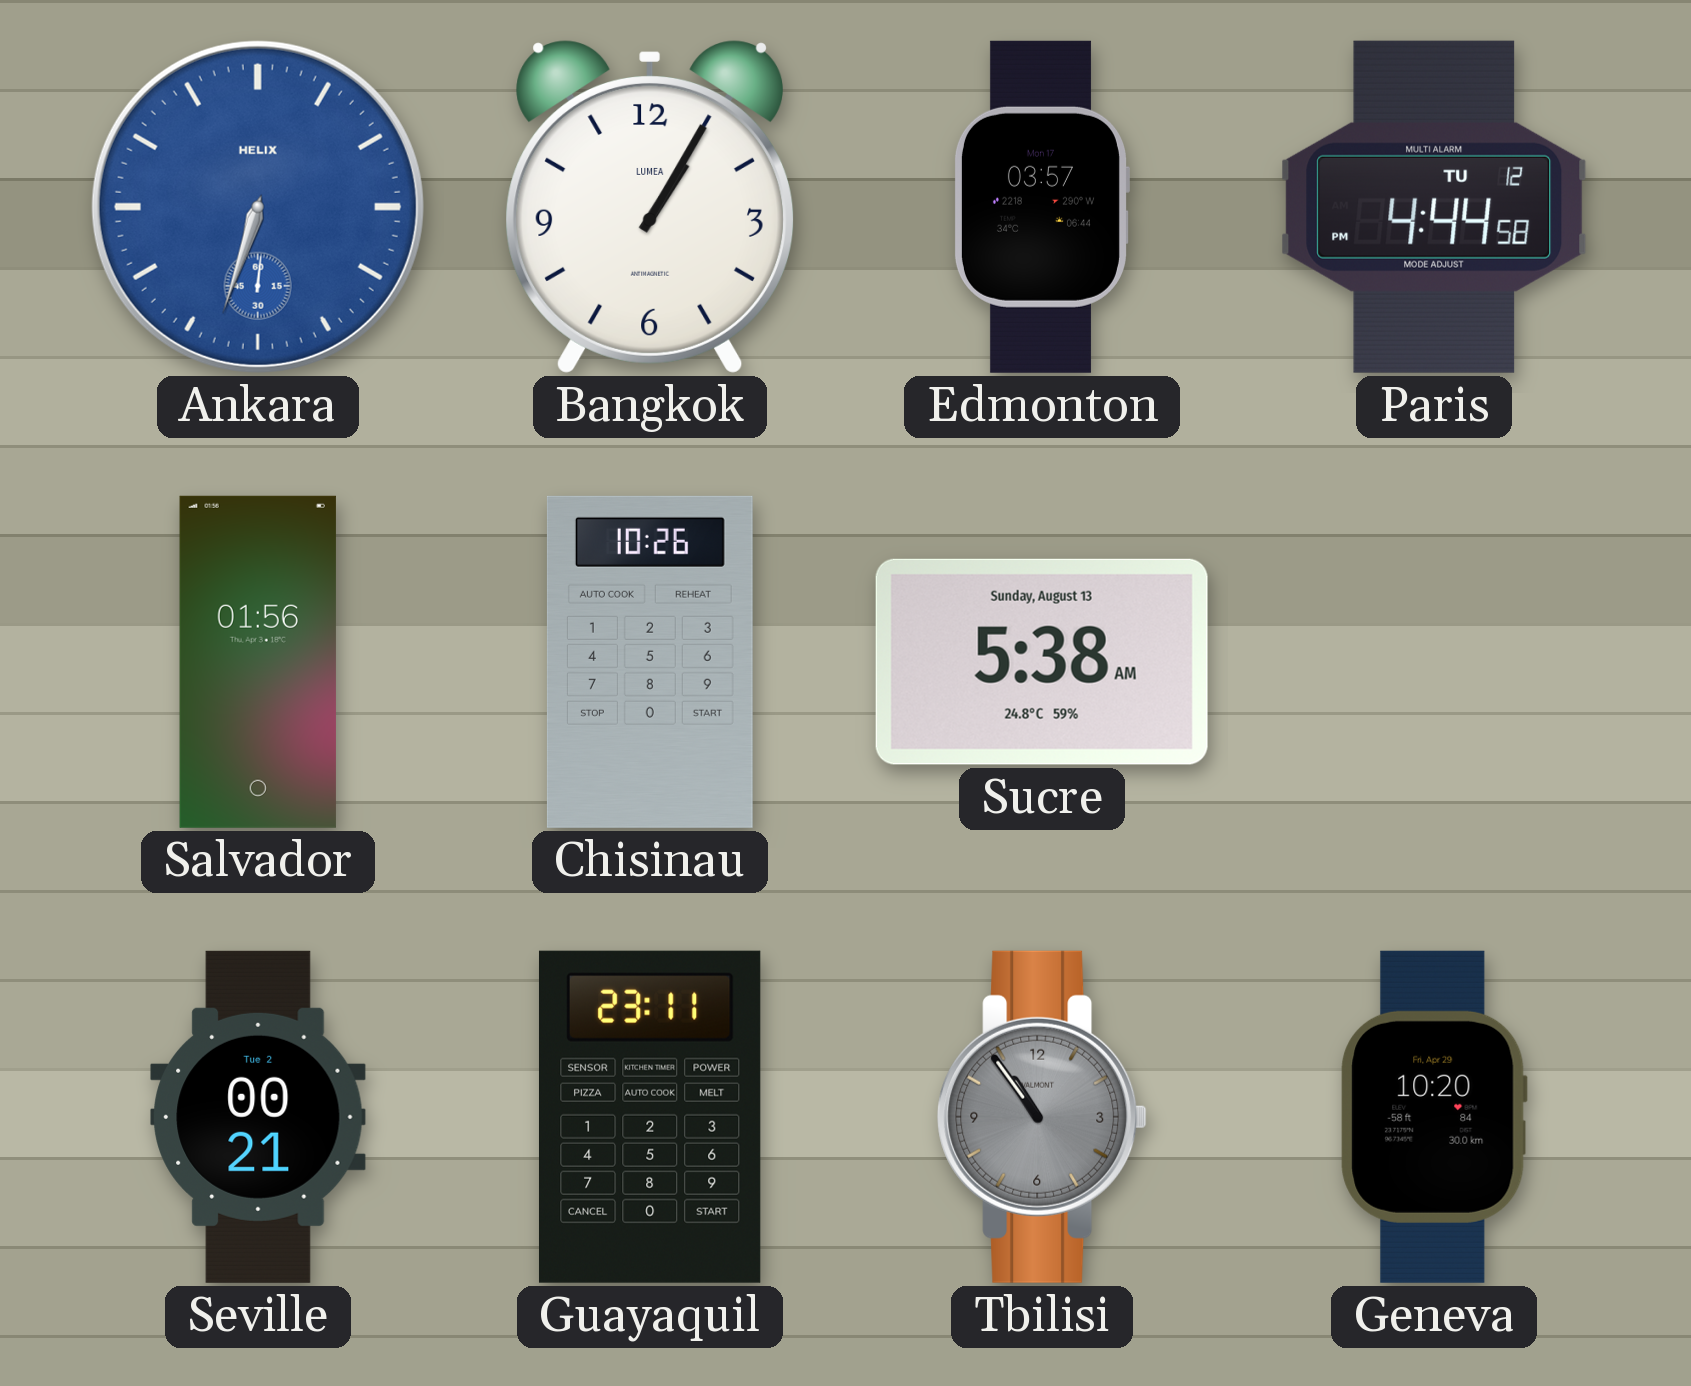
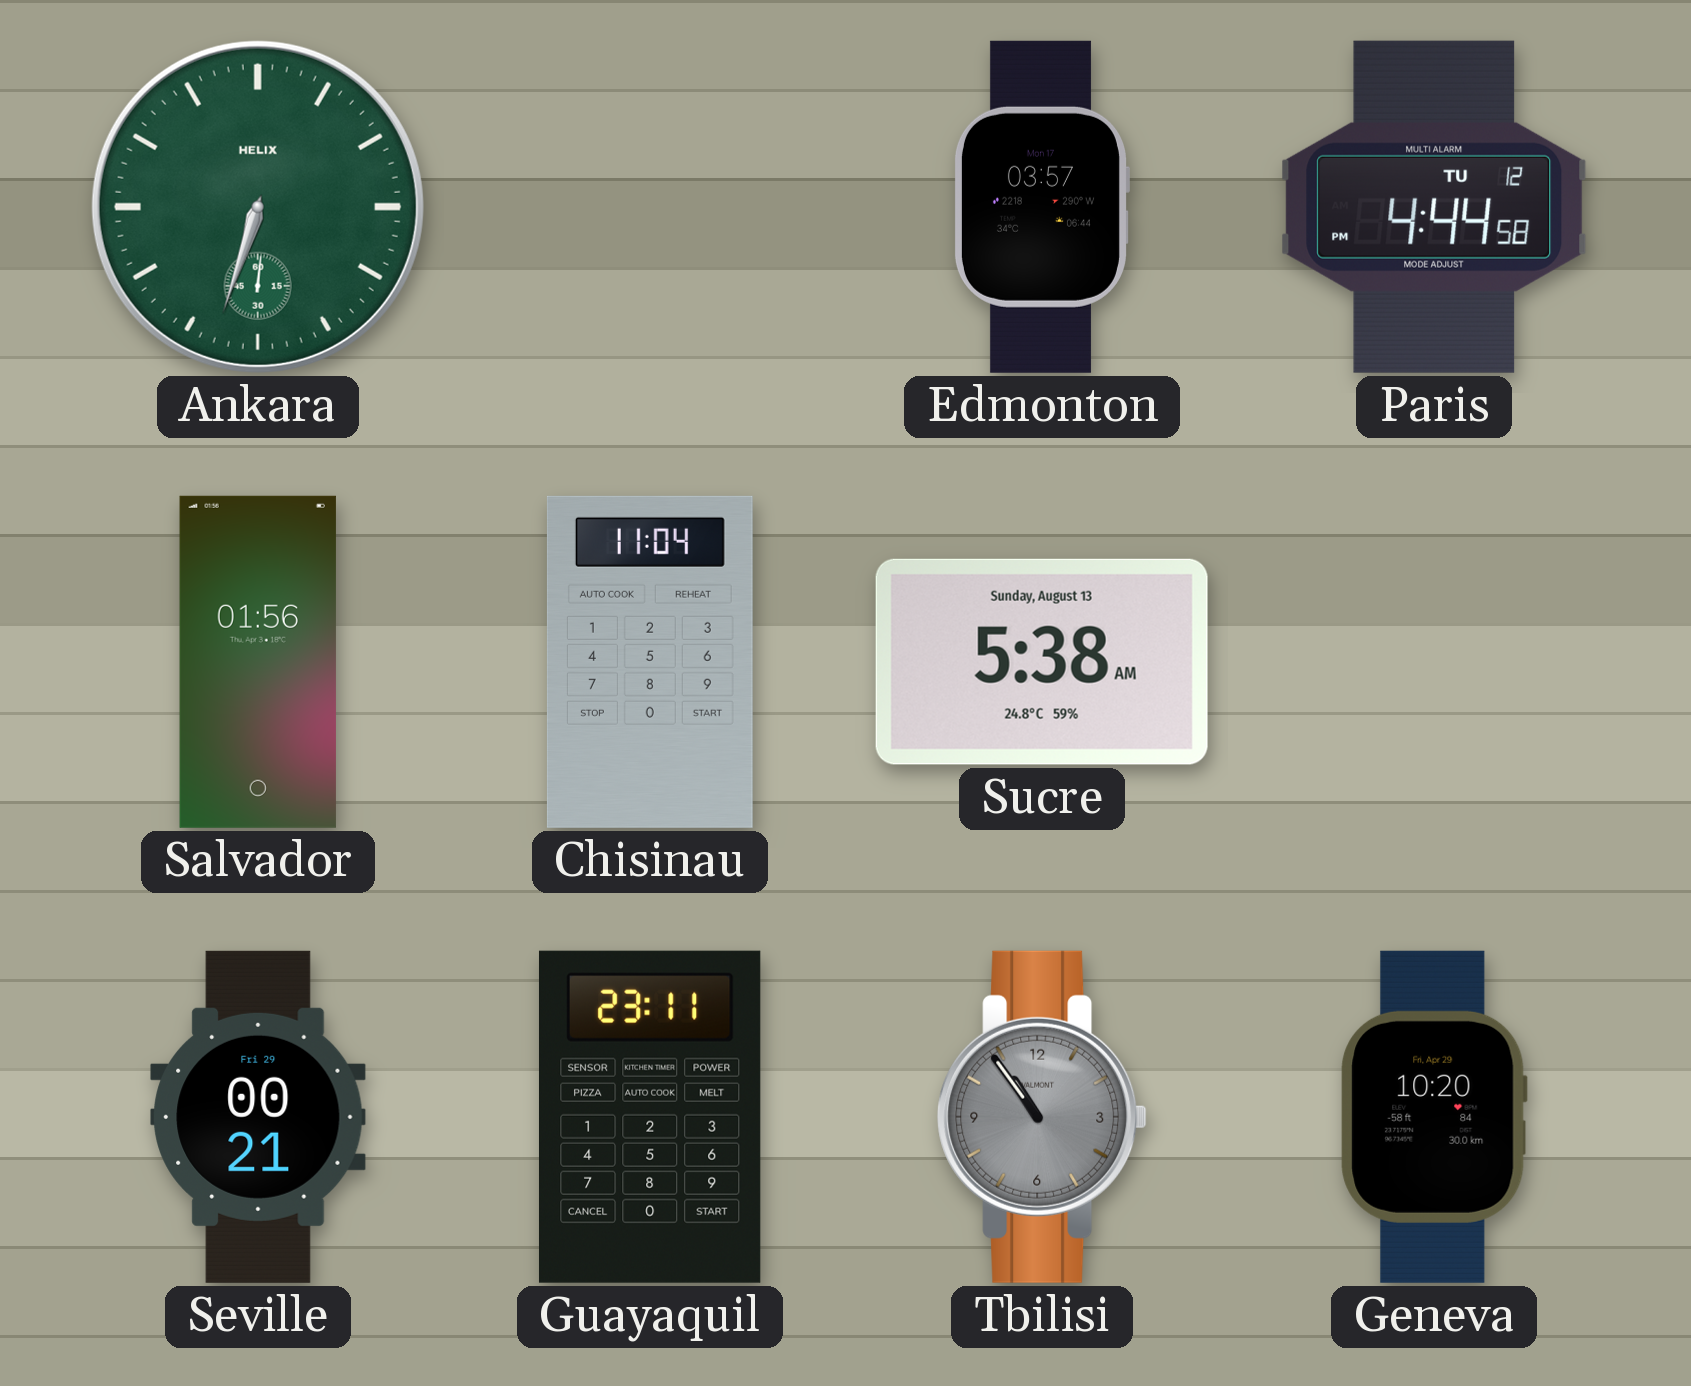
Ankara dial: blue -> green (258, 207)
Bangkok: 1:05 -> none (650, 207)
Chisinau: 10:26 -> 11:04 (650, 662)
Seville date: Tue 2 -> Fri 29 (258, 1117)
